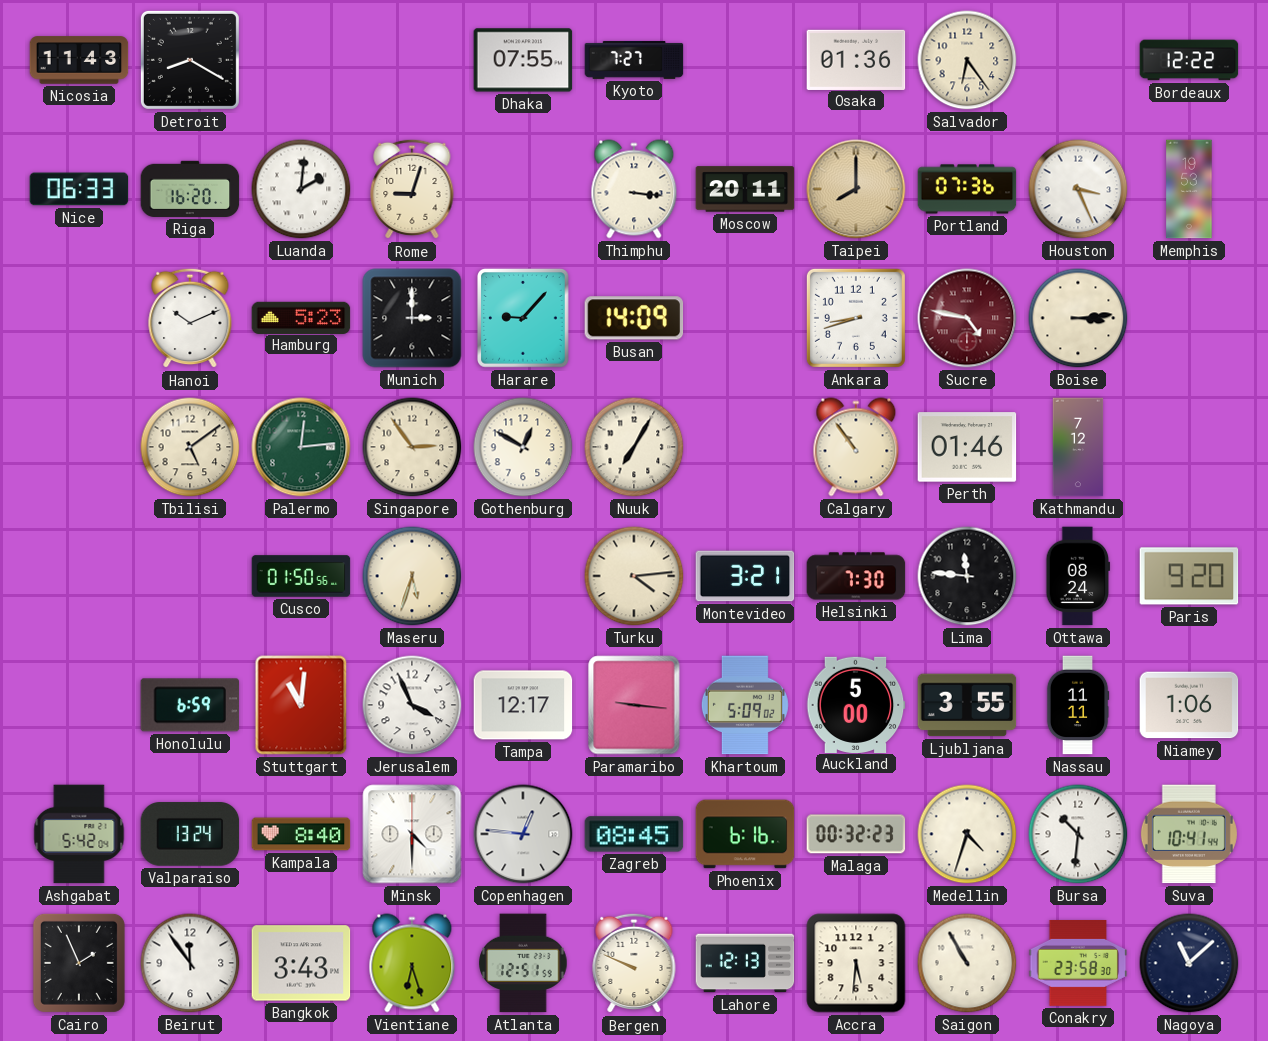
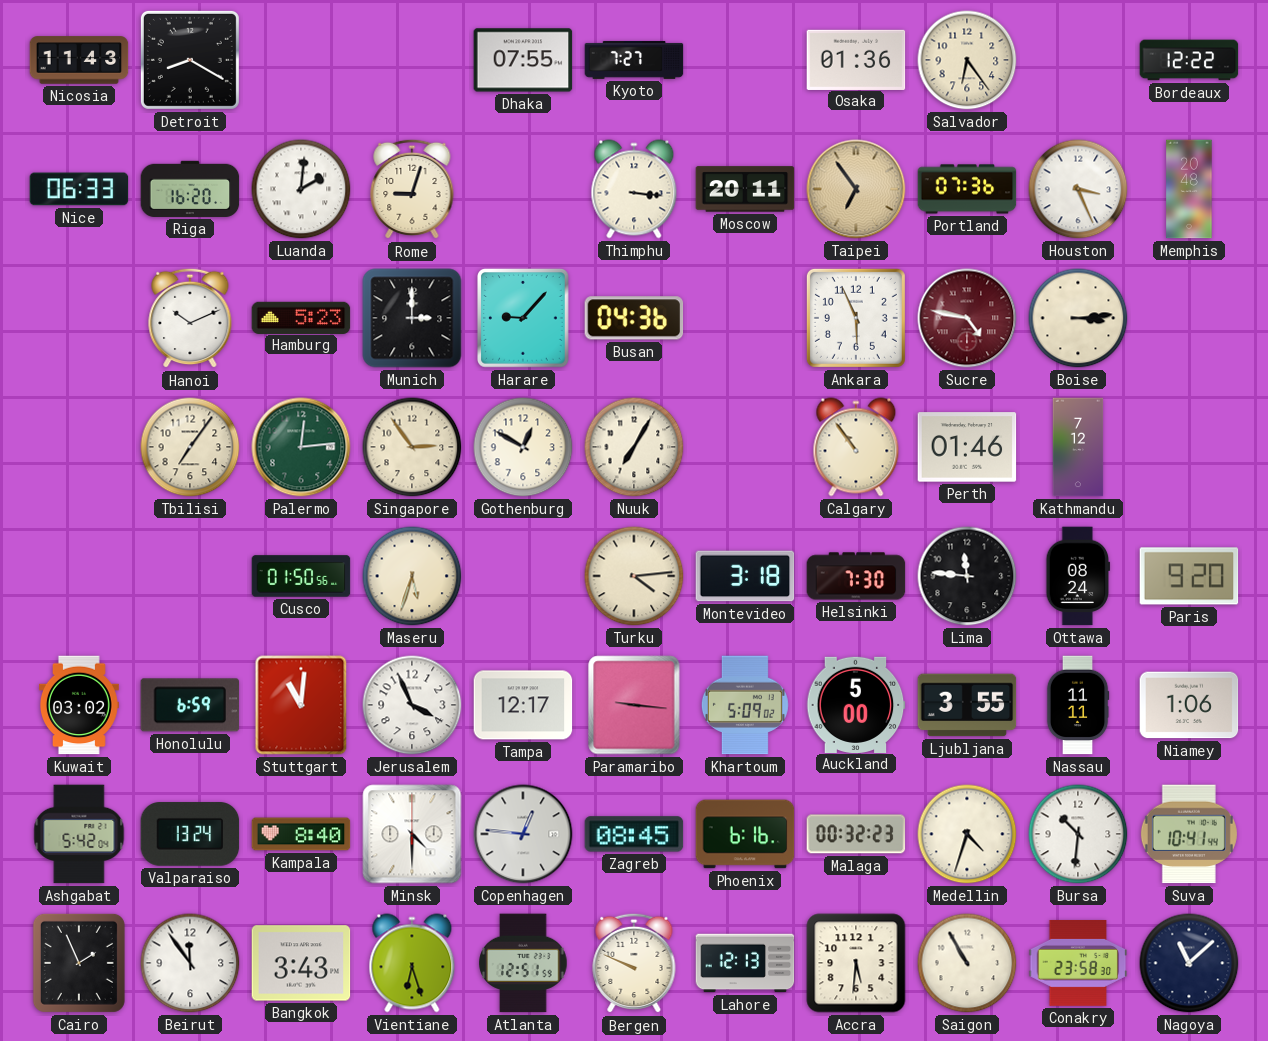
Taipei: 8:00 -> 6:54 (856, 189)
Memphis: 19:53 -> 20:48 (1189, 189)
Busan: 14:09 -> 04:36 (634, 318)
Ankara: 8:42 -> 5:56 (856, 318)
Tbilisi: 5:09 -> 7:06 (190, 447)
Montevideo: 3:21 -> 3:18 (745, 576)
Kuwait: none -> 03:02 (79, 705)
